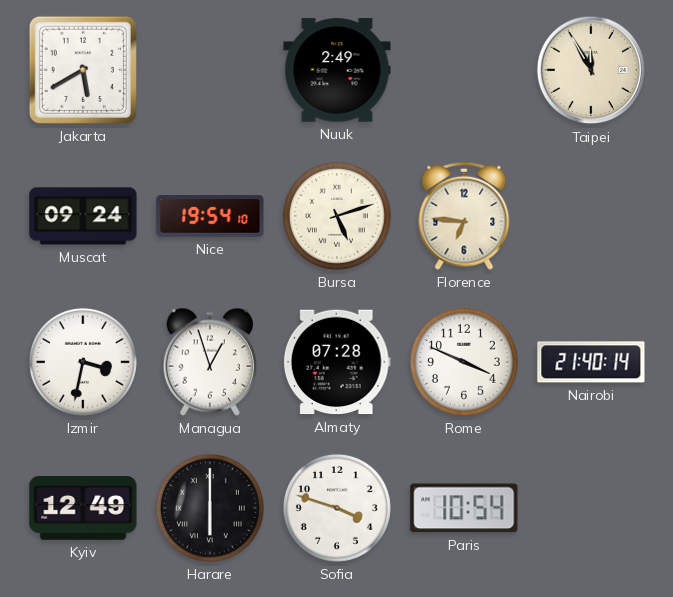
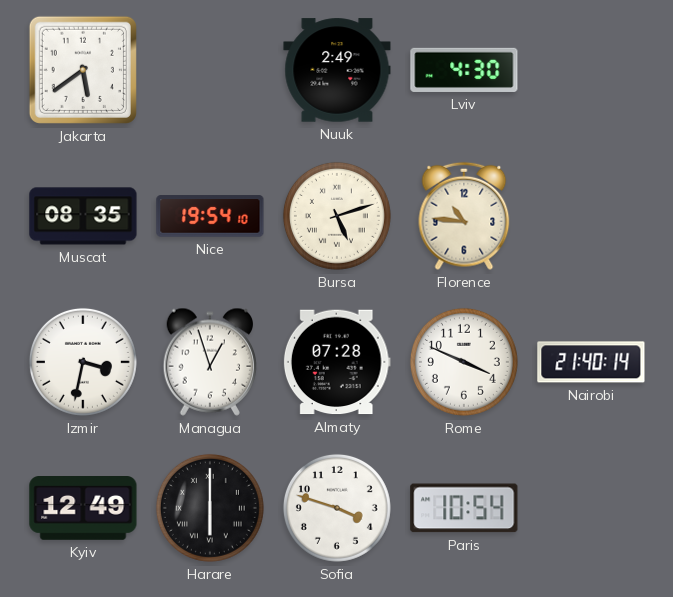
Jakarta: 5:40 -> 5:39 (83, 70)
Lviv: none -> 4:30 (464, 70)
Taipei: 11:55 -> none (591, 70)
Muscat: 09:24 -> 08:35 (83, 216)
Florence: 6:46 -> 10:46 (464, 216)
